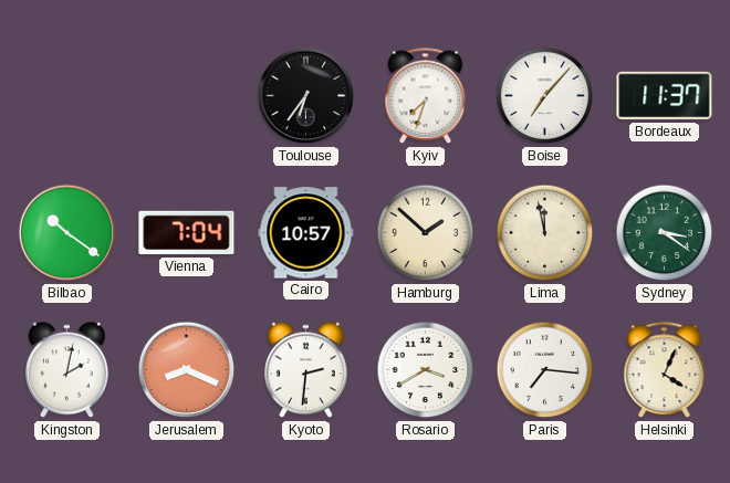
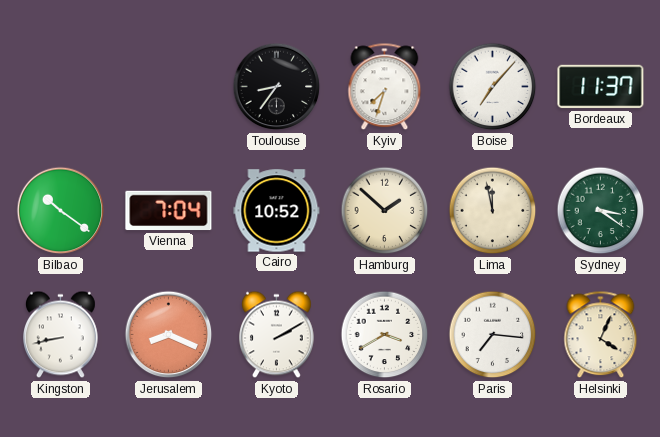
Toulouse: 6:36 -> 8:36 (277, 87)
Cairo: 10:57 -> 10:52 (277, 211)
Kingston: 2:02 -> 8:43 (61, 335)
Kyoto: 2:31 -> 2:10 (277, 335)
